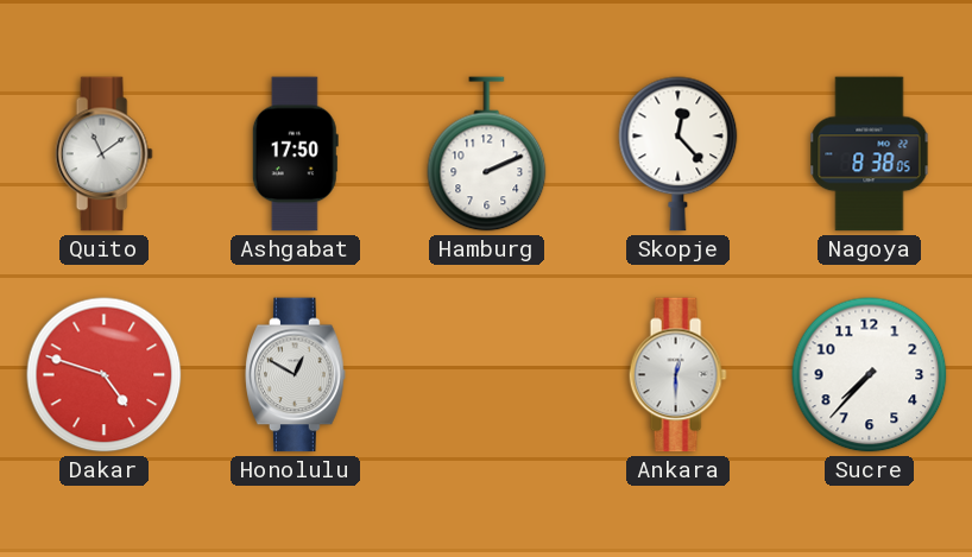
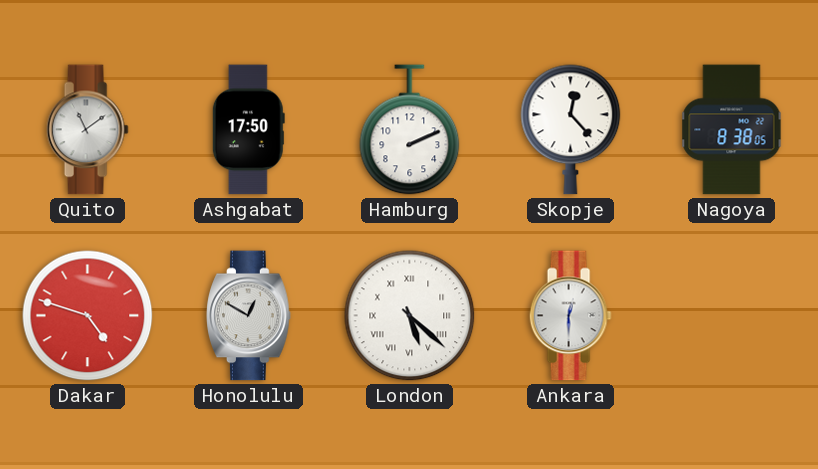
London: none -> 5:22 (410, 316)
Sucre: 7:37 -> none (870, 375)
